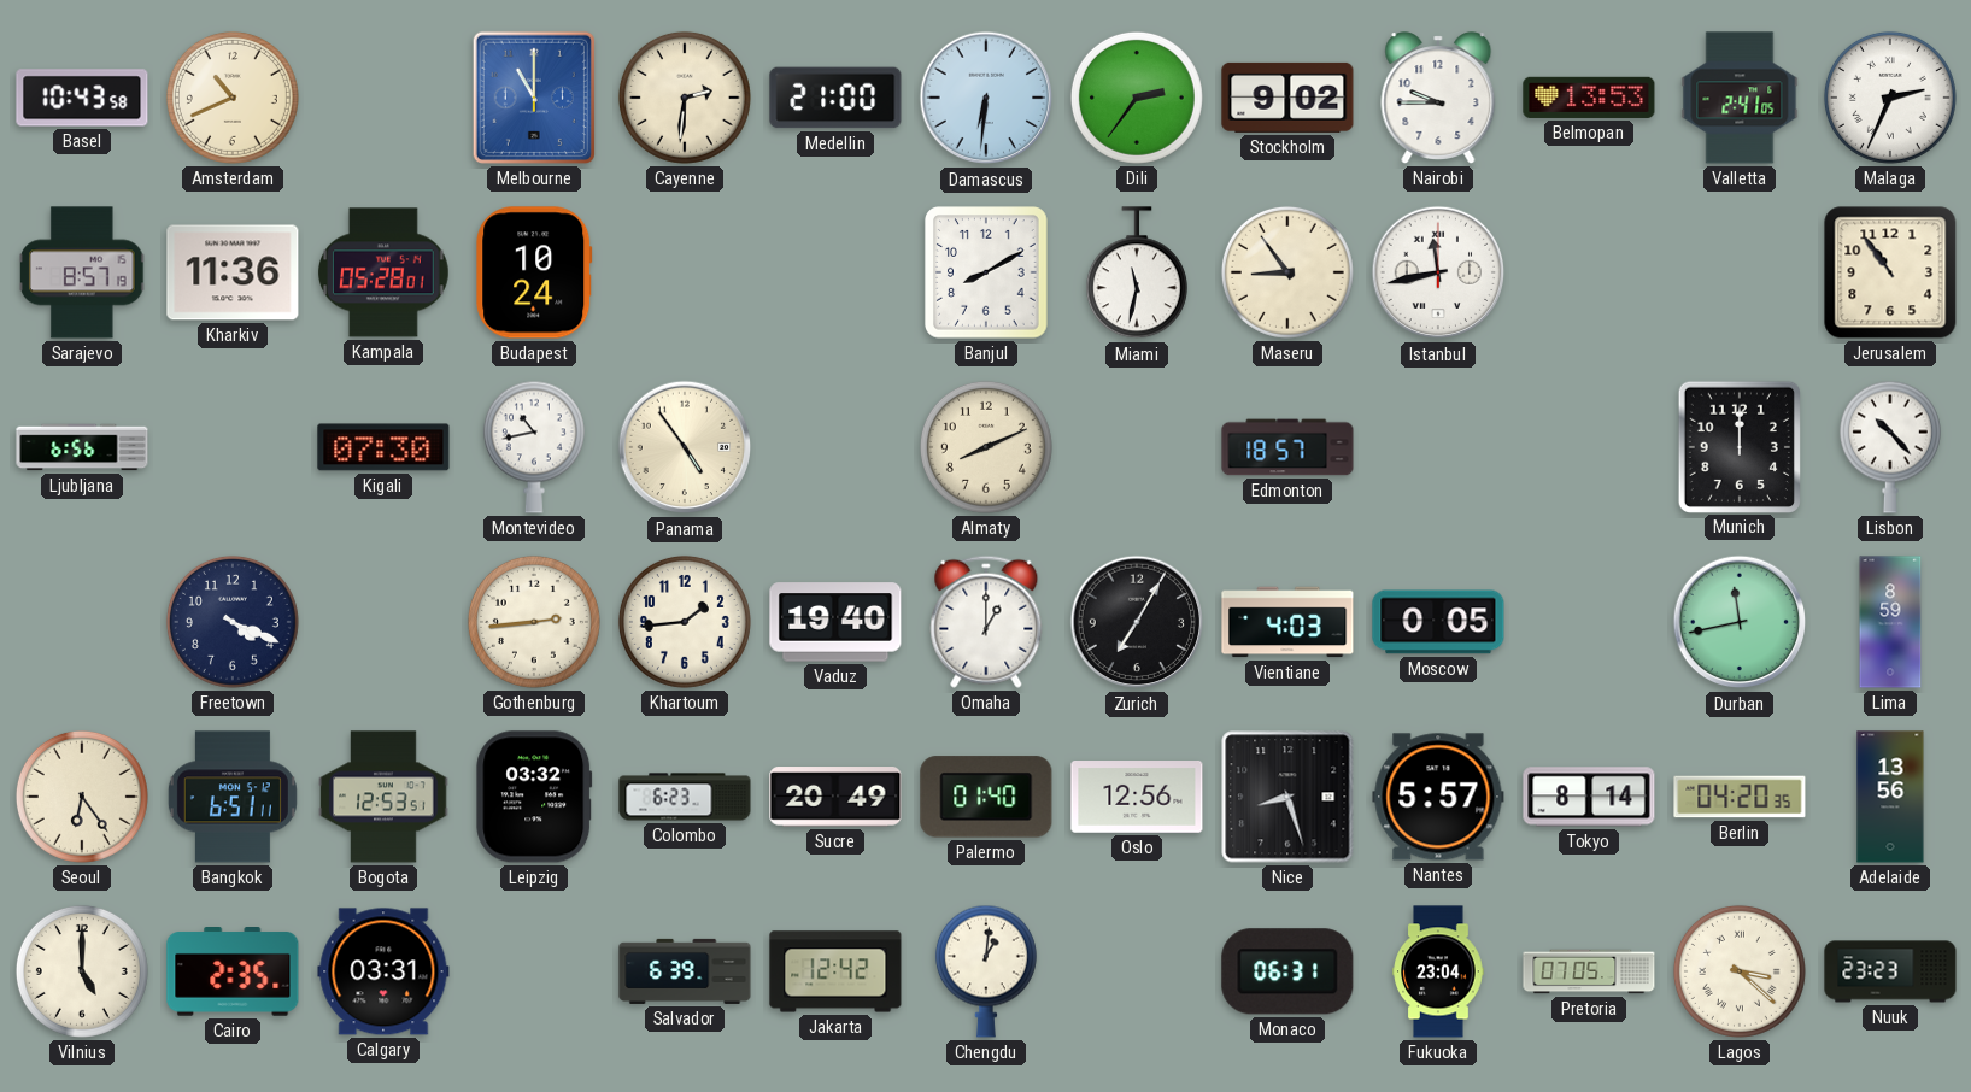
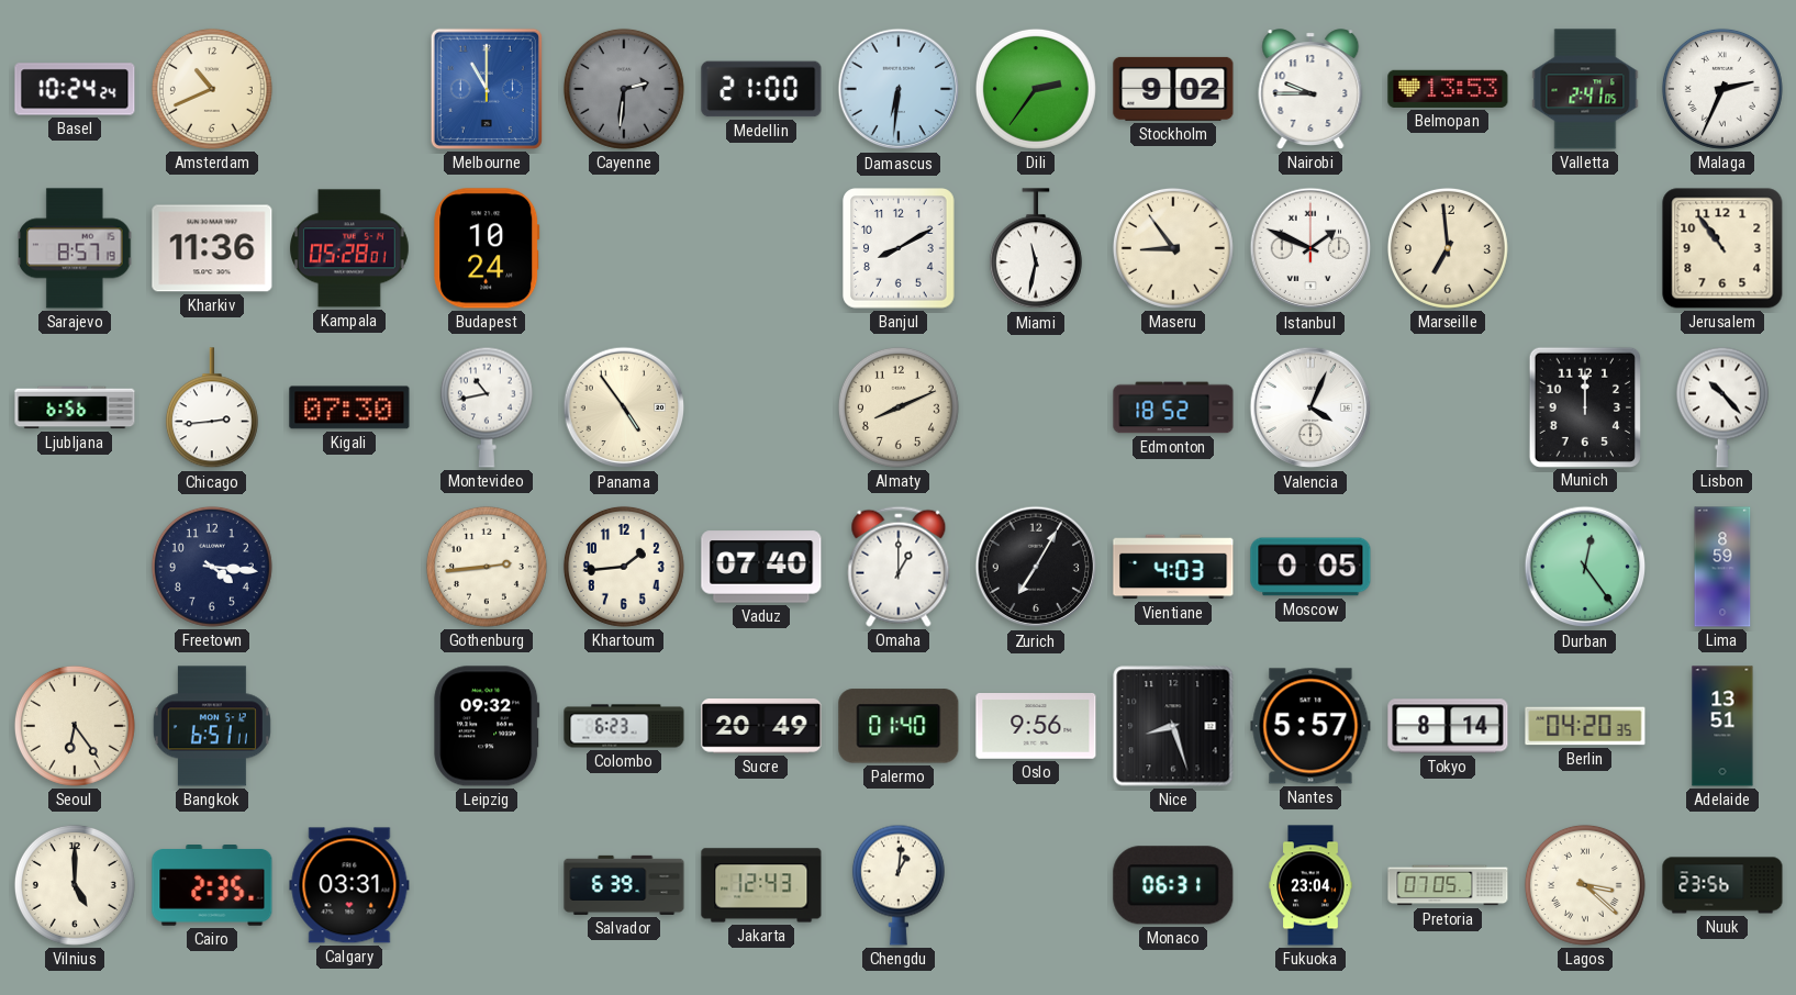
Basel: 10:43 -> 10:24 (75, 89)
Cayenne dial: cream -> grey (624, 89)
Istanbul: 11:43 -> 1:49 (1310, 248)
Marseille: none -> 6:59 (1448, 248)
Chicago: none -> 2:44 (212, 409)
Edmonton: 18:57 -> 18:52 (1173, 407)
Valencia: none -> 4:04 (1310, 407)
Freetown: 4:19 -> 4:16 (212, 567)
Vaduz: 19:40 -> 07:40 (761, 567)
Durban: 11:43 -> 12:24 (1585, 567)
Bogota: 12:53 -> none (383, 797)
Leipzig: 03:32 -> 09:32 (487, 726)
Oslo: 12:56 -> 9:56 (1036, 727)
Adelaide: 13:56 -> 13:51 (1722, 726)
Jakarta: 12:42 -> 12:43 (761, 885)
Nuuk: 23:23 -> 23:56 (1722, 885)
